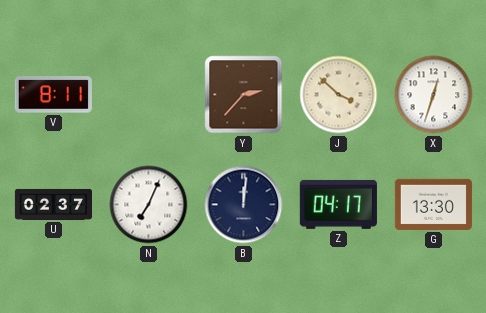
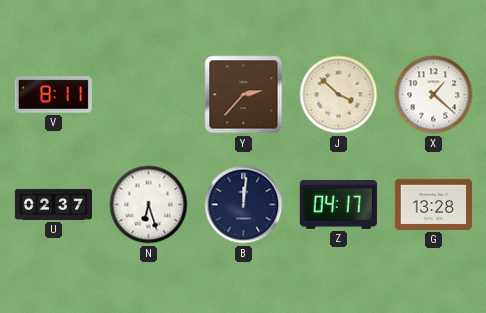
X: 12:33 -> 1:22 (434, 95)
N: 7:04 -> 6:27 (149, 205)
G: 13:30 -> 13:28 (433, 204)
